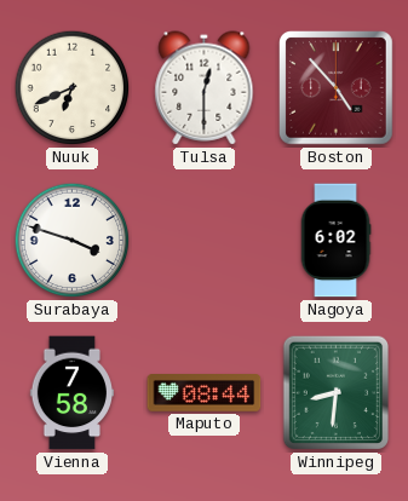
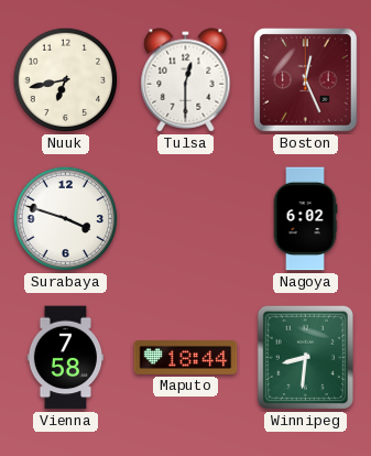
Nuuk: 6:41 -> 6:43 (66, 80)
Boston: 4:53 -> 12:26 (306, 80)
Maputo: 08:44 -> 18:44 (186, 358)
